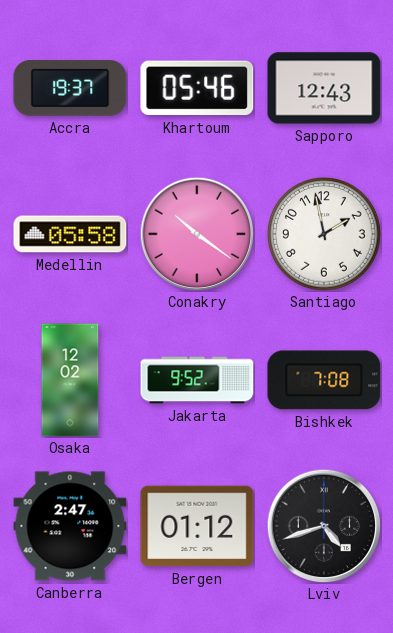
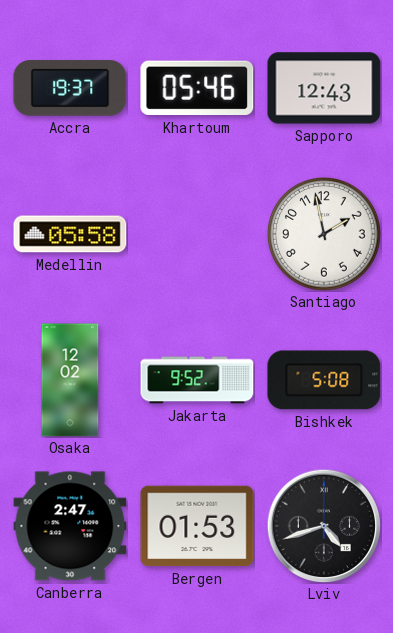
Conakry: 10:21 -> none (197, 234)
Bishkek: 7:08 -> 5:08 (324, 380)
Bergen: 01:12 -> 01:53 (197, 526)
